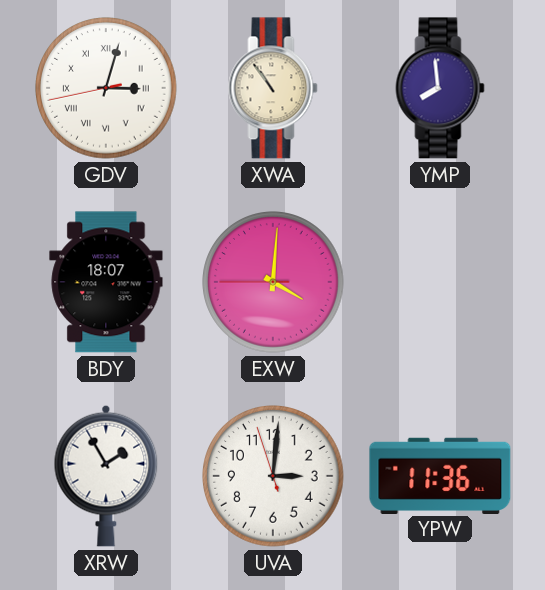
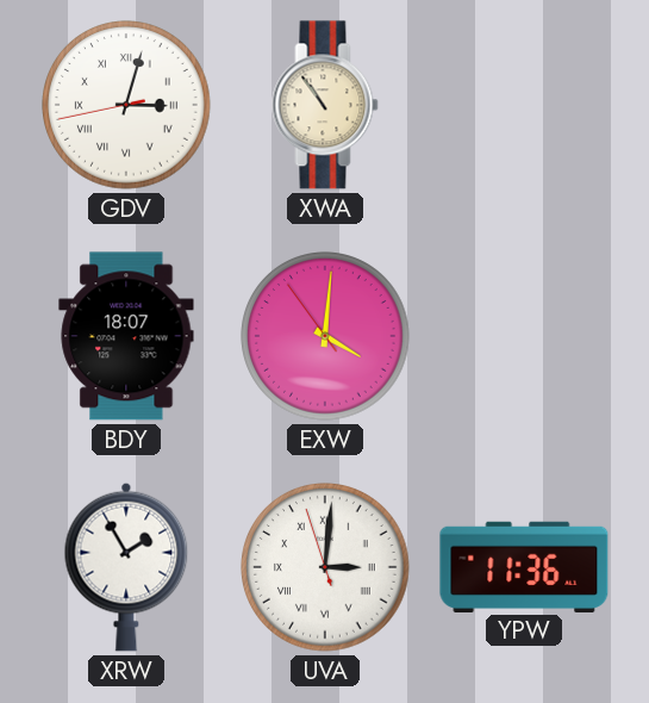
YMP: 7:59 -> none (440, 88)
EXW: 4:00:45 -> 4:00:54 (325, 336)
UVA numerals: Arabic -> Roman (325, 567)
